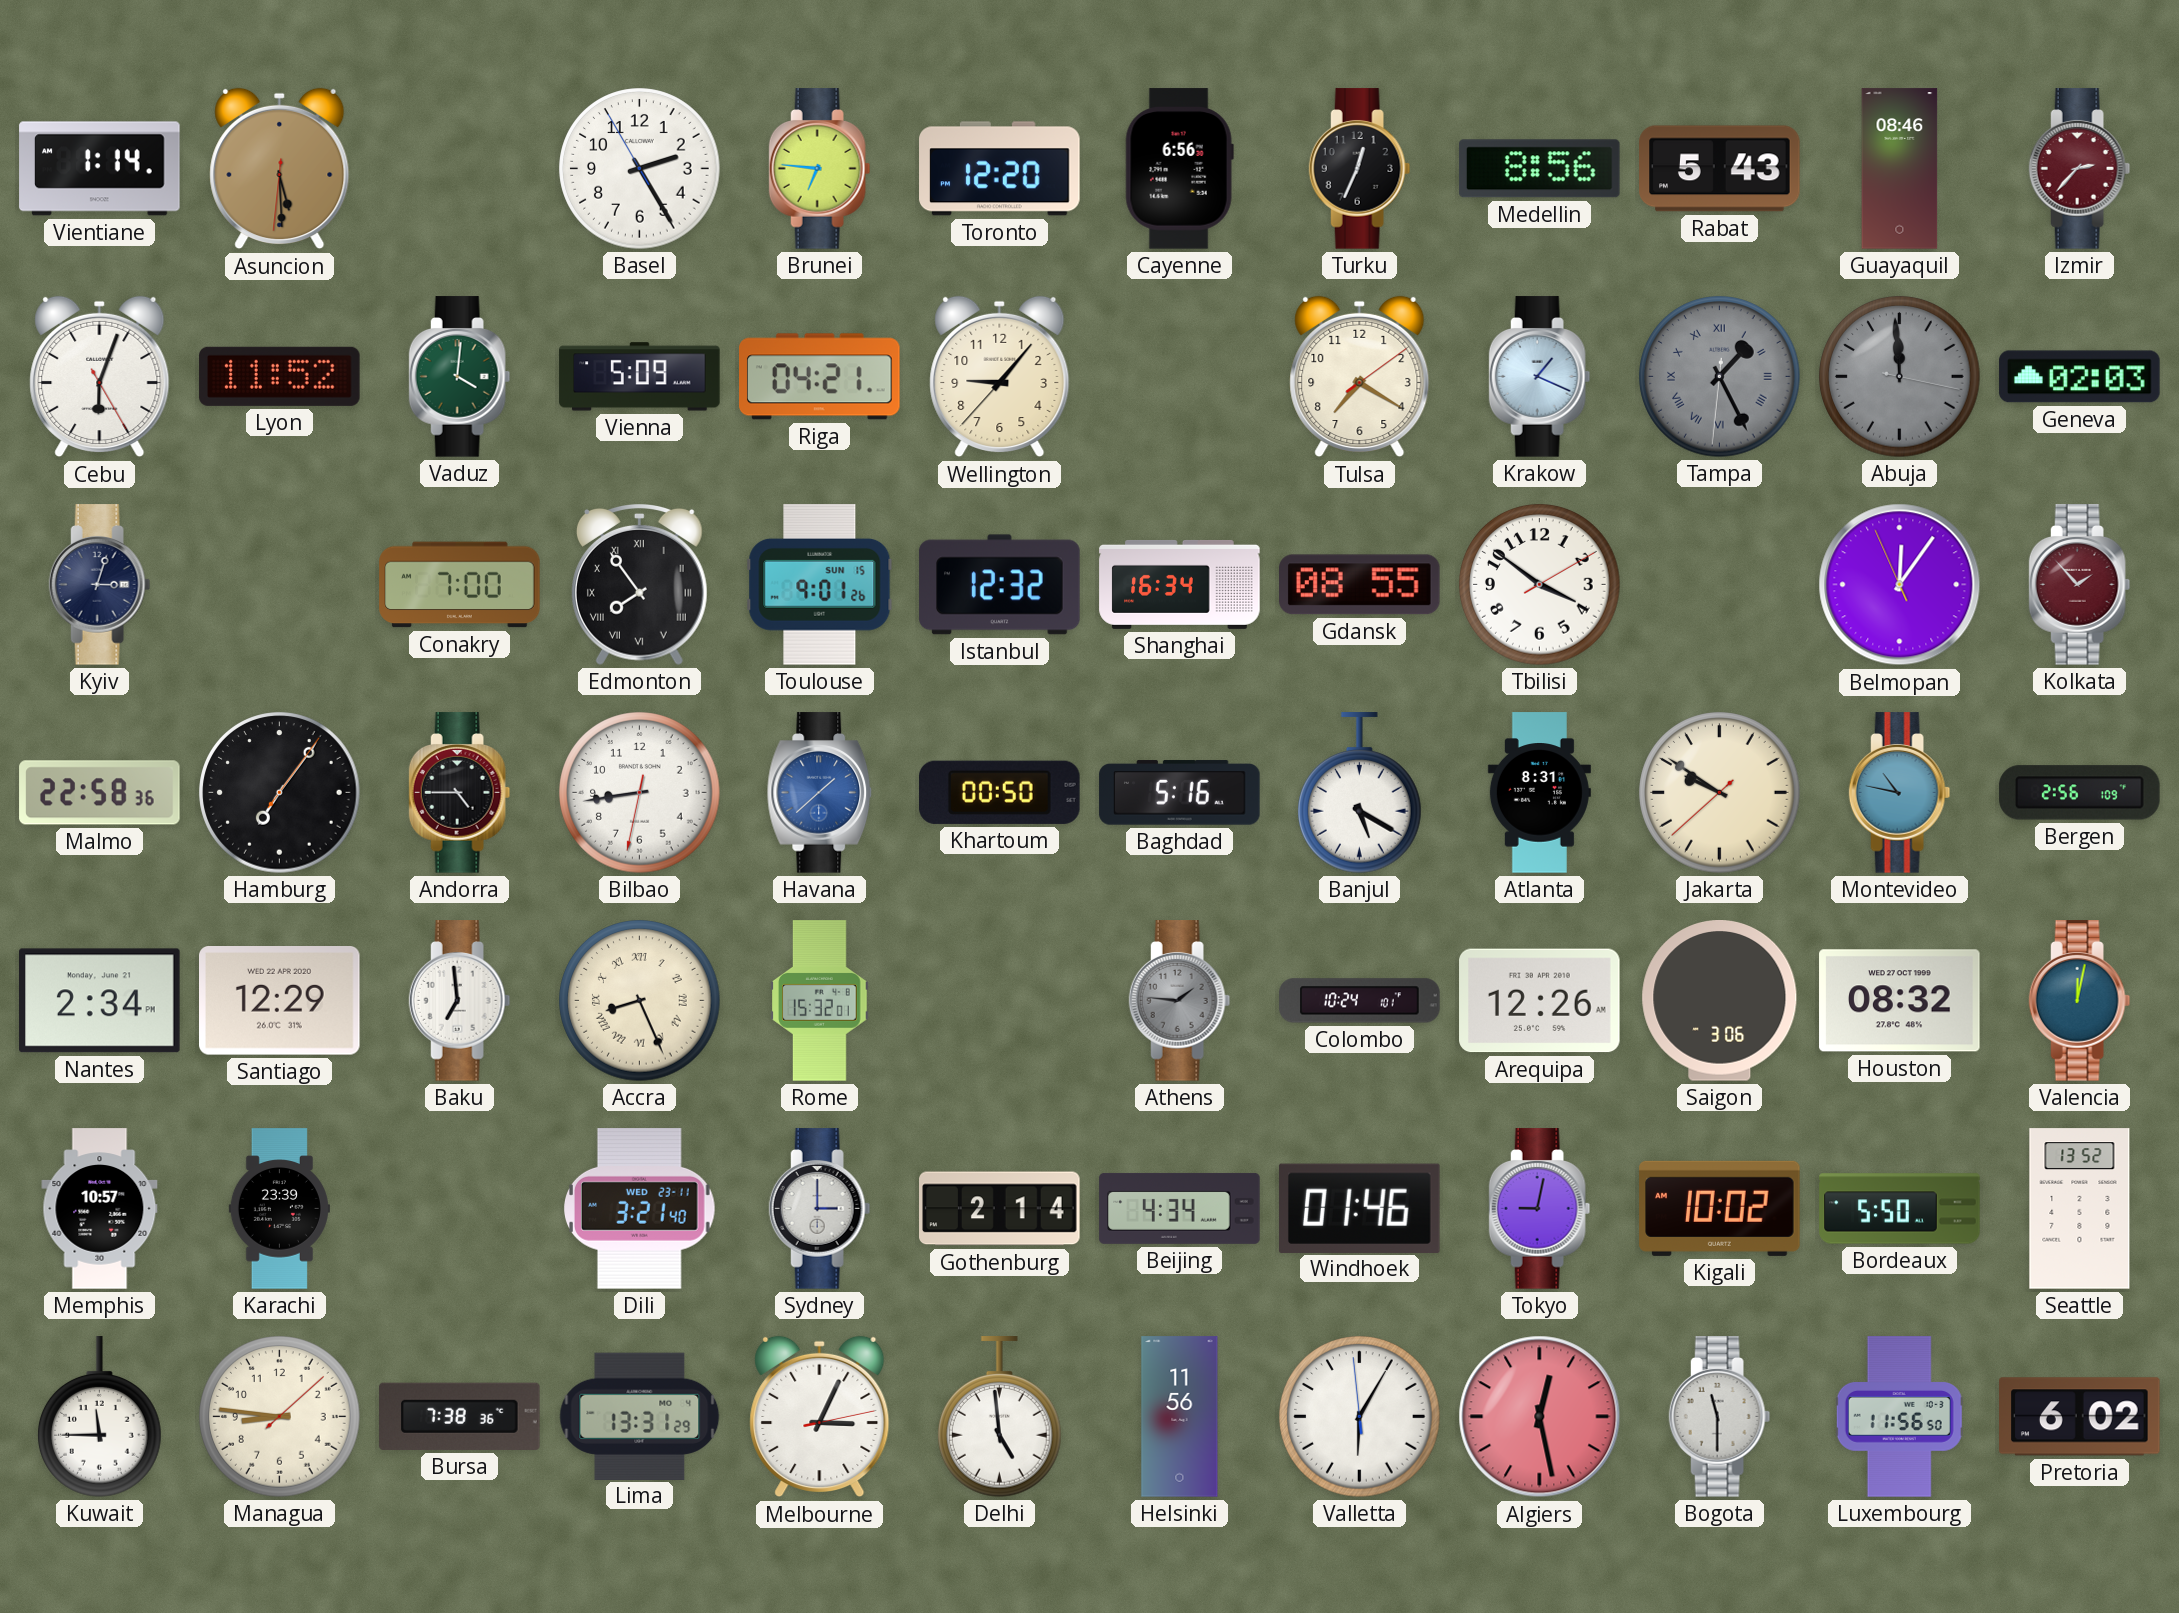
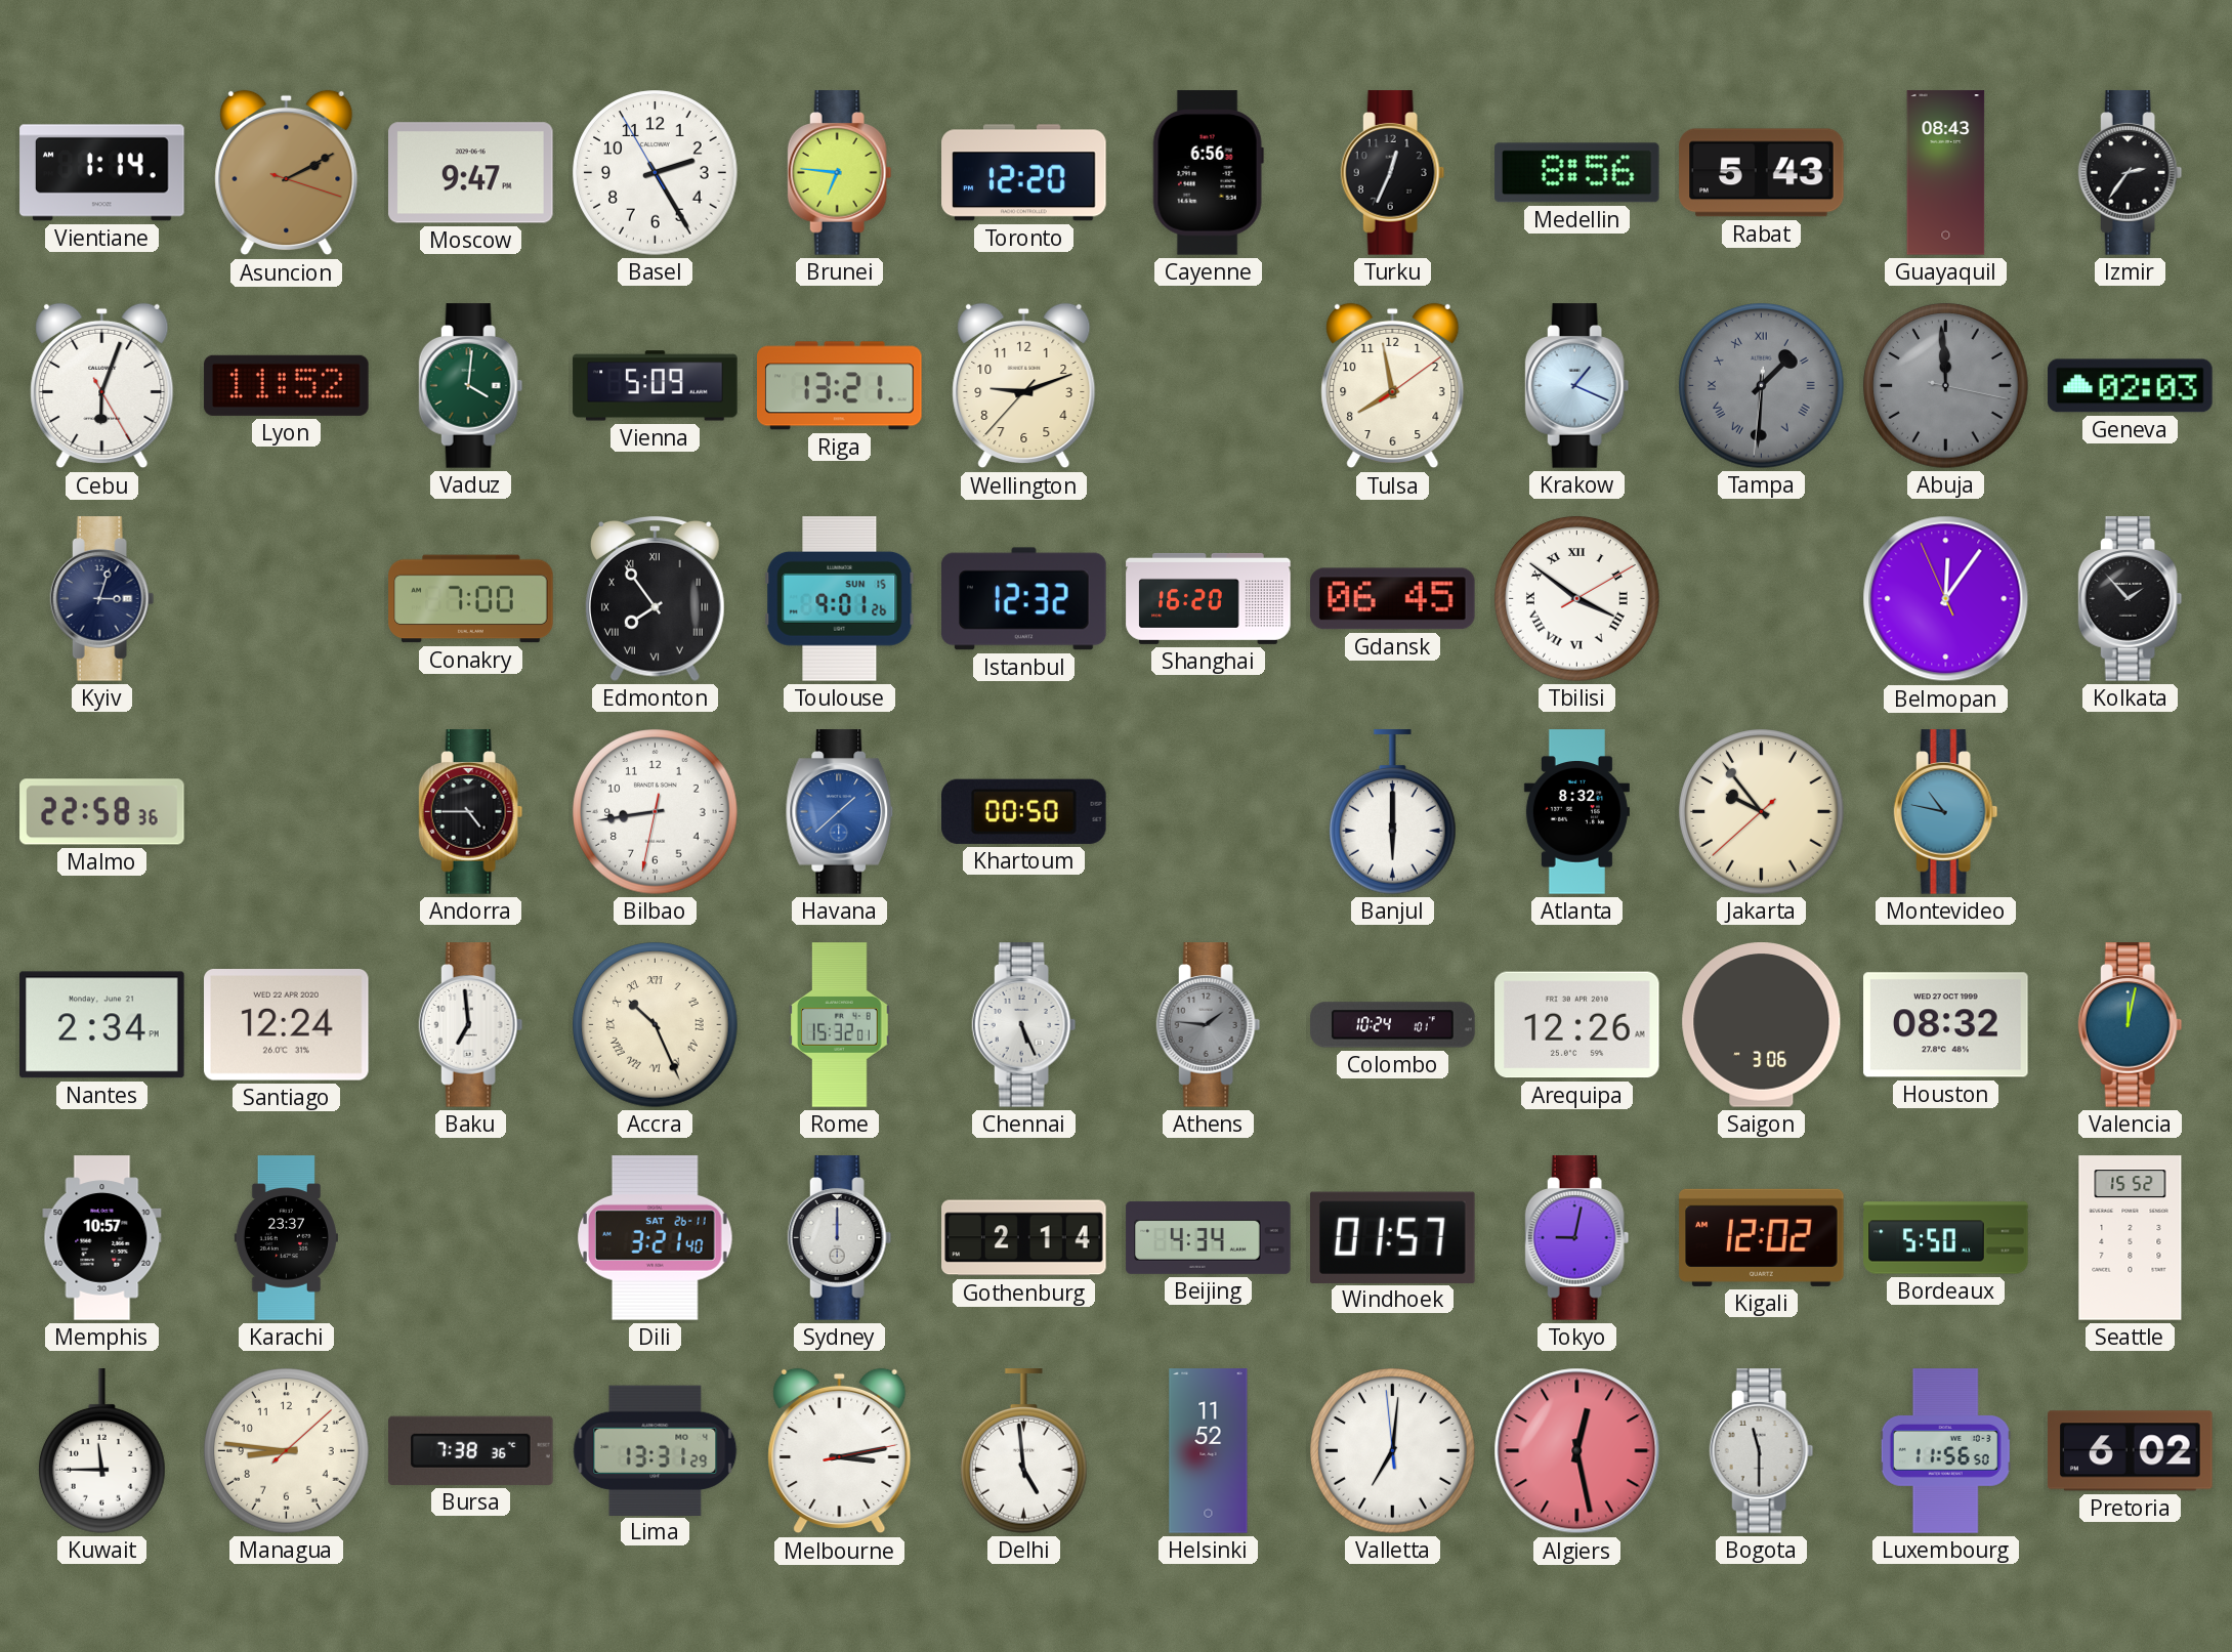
Asuncion: 5:29 -> 2:10 (287, 173)
Moscow: none -> 9:47 (471, 173)
Guayaquil: 08:46 -> 08:43 (1946, 173)
Izmir: 2:37 -> 2:36 (2131, 173)
Izmir dial: burgundy -> black (2131, 173)
Riga: 04:21 -> 13:21 (840, 386)
Wellington: 9:06 -> 9:11 (1024, 386)
Tulsa: 7:20 -> 7:58 (1393, 386)
Tampa: 1:25 -> 1:30 (1762, 386)
Shanghai: 16:34 -> 16:20 (1209, 598)
Gdansk: 08:55 -> 06:45 (1393, 599)
Tbilisi numerals: Arabic -> Roman (1577, 599)
Kolkata dial: burgundy -> black (2131, 599)
Hamburg: 7:06 -> none (280, 793)
Baghdad: 5:16 -> none (1180, 793)
Banjul: 5:20 -> 6:00 (1393, 812)
Atlanta: 8:31 -> 8:32 (1576, 812)
Jakarta: 9:50 -> 9:53 (1762, 812)
Bergen: 2:56 -> none (2080, 793)
Santiago: 12:29 -> 12:24 (287, 1025)
Accra: 8:26 -> 10:26 (656, 1025)
Chennai: none -> 5:26 (1024, 1025)
Karachi: 23:39 -> 23:37 (286, 1238)
Dili date: WED 23-11 -> SAT 26-11 (656, 1238)
Sydney: 3:00 -> 12:00 (840, 1238)
Windhoek: 01:46 -> 01:57 (1393, 1237)
Kigali: 10:02 -> 12:02 (1762, 1237)
Seattle: 13:52 -> 15:52 (2131, 1238)
Melbourne: 3:04 -> 3:13 (840, 1451)
Helsinki: 11:56 -> 11:52 (1209, 1451)
Valletta: 6:04 -> 7:00 (1393, 1451)
